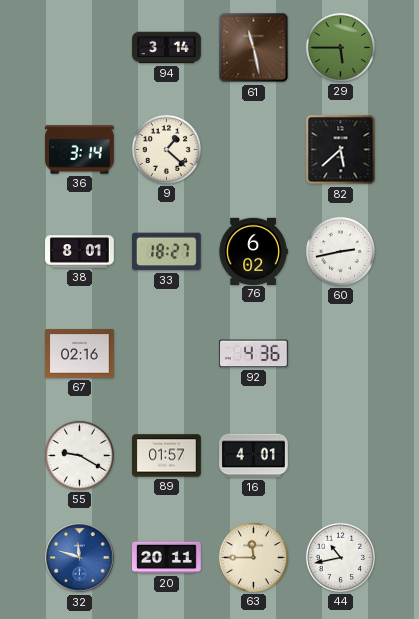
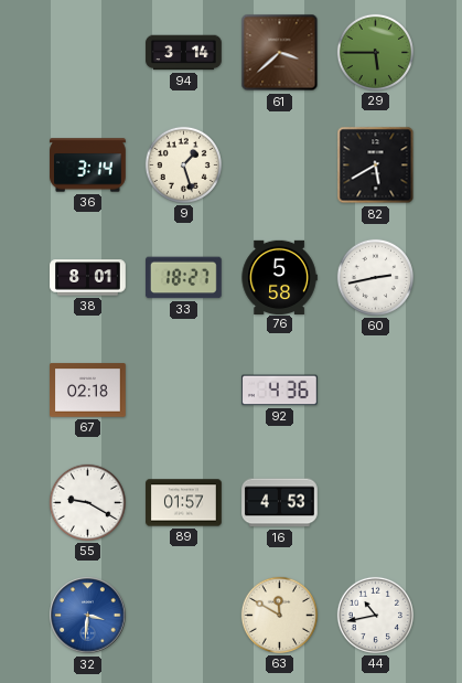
61: 11:28 -> 3:38 (280, 53)
9: 1:22 -> 1:27 (183, 164)
82: 5:38 -> 5:40 (376, 166)
76: 6:02 -> 5:58 (279, 277)
67: 02:16 -> 02:18 (88, 391)
16: 4:01 -> 4:53 (280, 503)
32: 11:48 -> 3:31 (88, 616)
20: 20:11 -> none (167, 558)
63: 11:45 -> 11:50 (279, 615)
